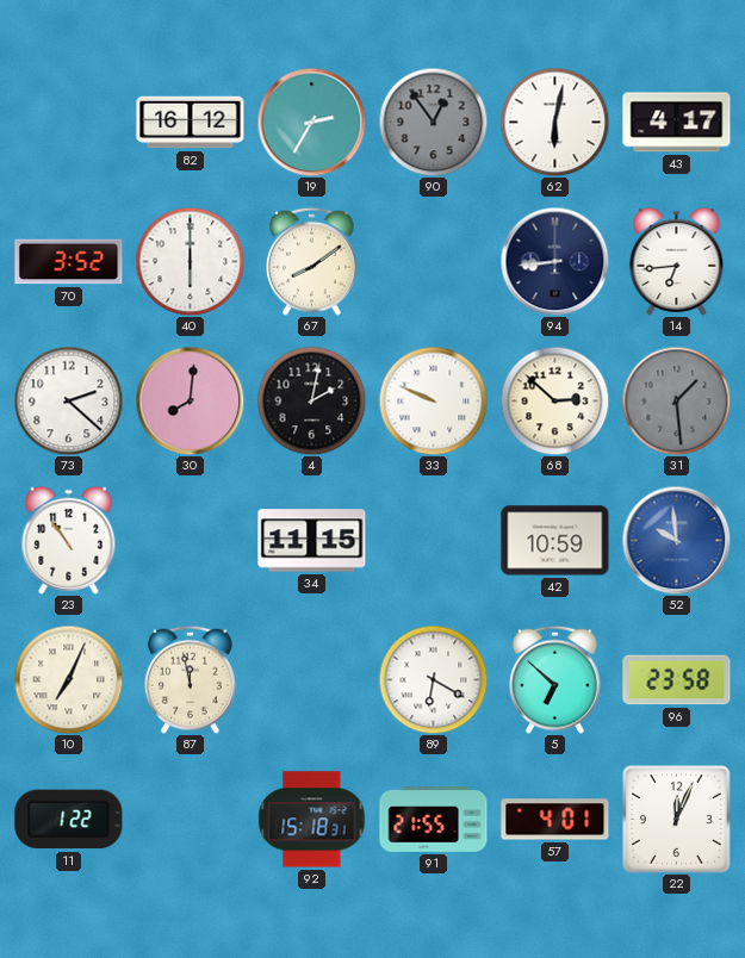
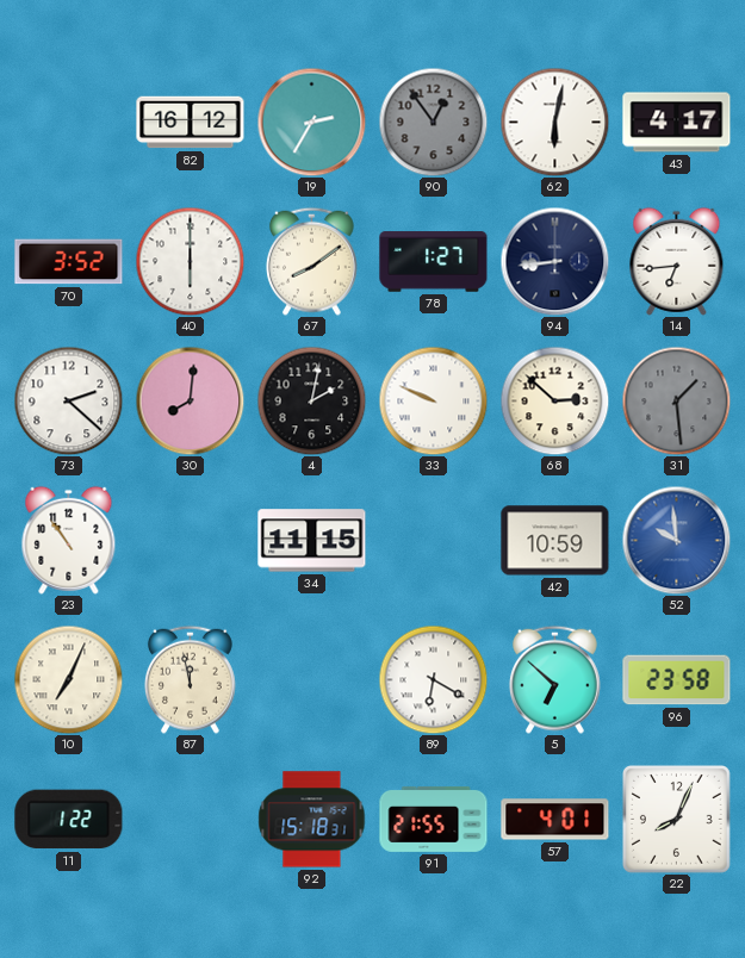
78: none -> 1:27 (434, 262)
22: 12:04 -> 8:04 (676, 819)
